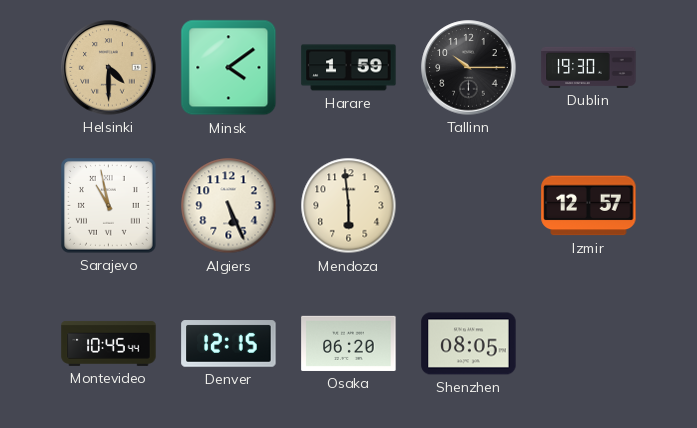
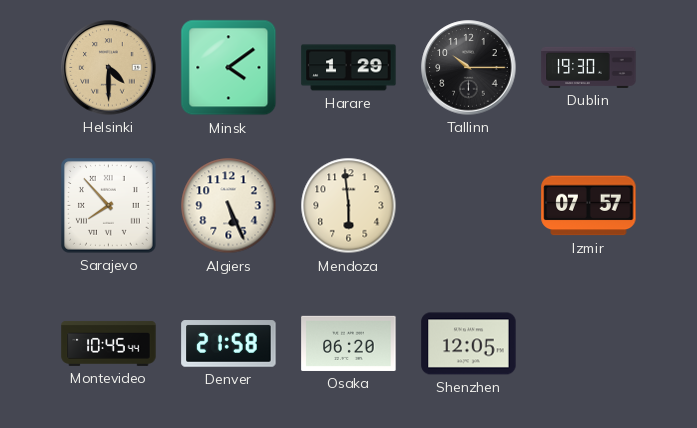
Harare: 1:59 -> 1:29 (349, 68)
Sarajevo: 10:58 -> 7:53 (109, 206)
Izmir: 12:57 -> 07:57 (589, 206)
Denver: 12:15 -> 21:58 (229, 344)
Shenzhen: 08:05 -> 12:05 (469, 344)
